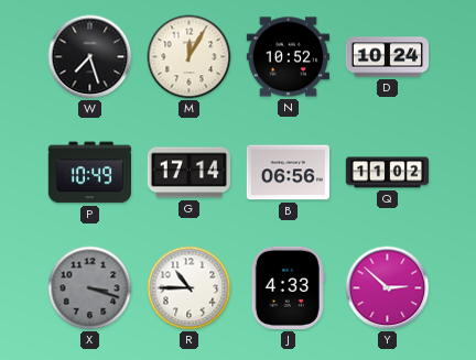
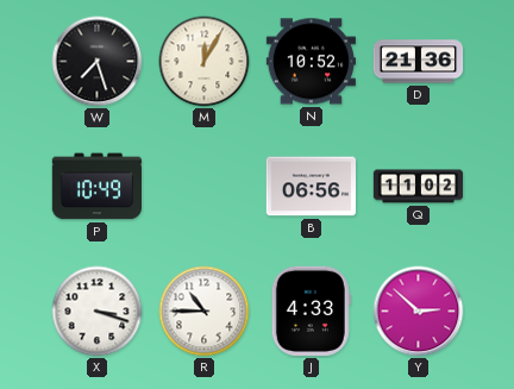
D: 10:24 -> 21:36 (419, 62)
G: 17:14 -> none (188, 173)
X dial: grey -> white (98, 312)
